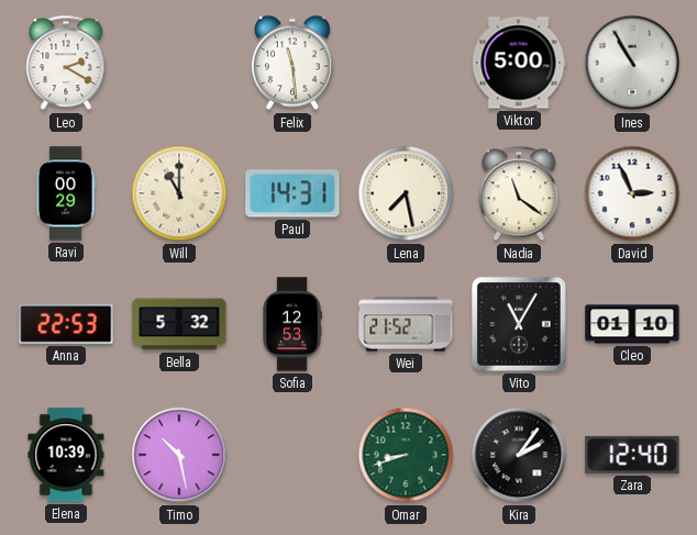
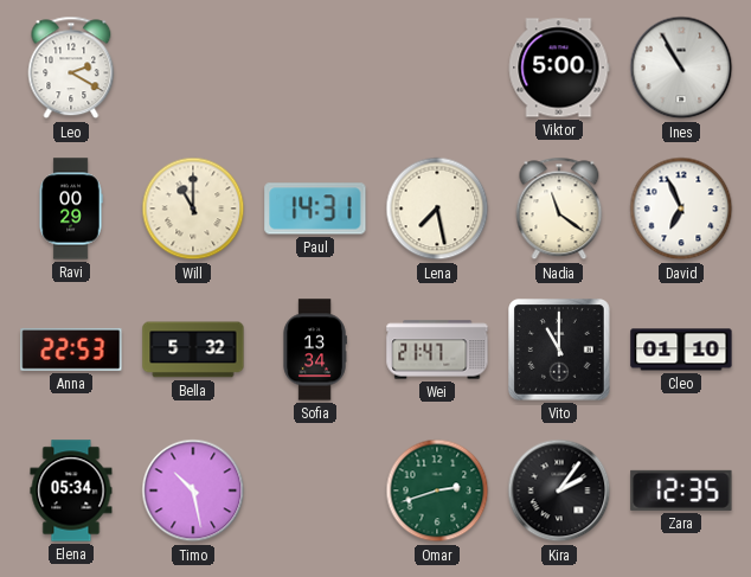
Felix: 11:29 -> none (292, 63)
David: 2:56 -> 6:56 (681, 209)
Sofia: 12:53 -> 13:34 (315, 350)
Wei: 21:52 -> 21:47 (437, 350)
Vito: 11:05 -> 11:00 (560, 351)
Elena: 10:39 -> 05:34 (71, 491)
Omar: 8:42 -> 2:42 (437, 491)
Zara: 12:40 -> 12:35 (681, 491)
